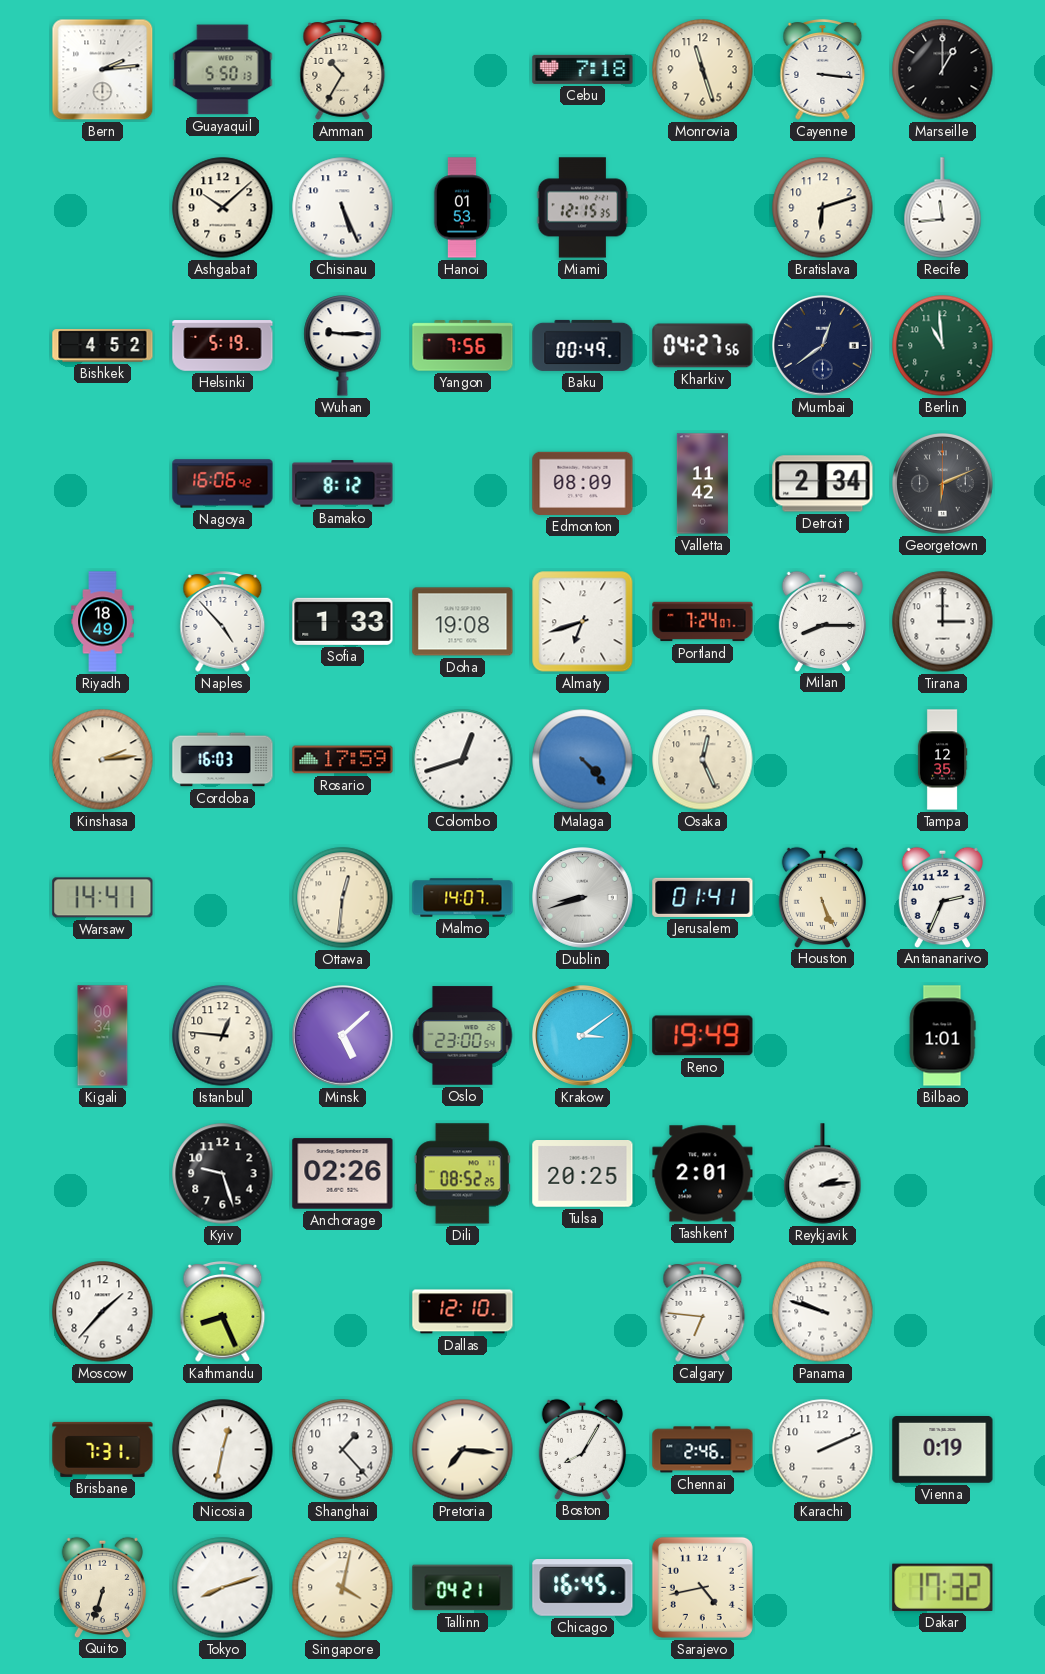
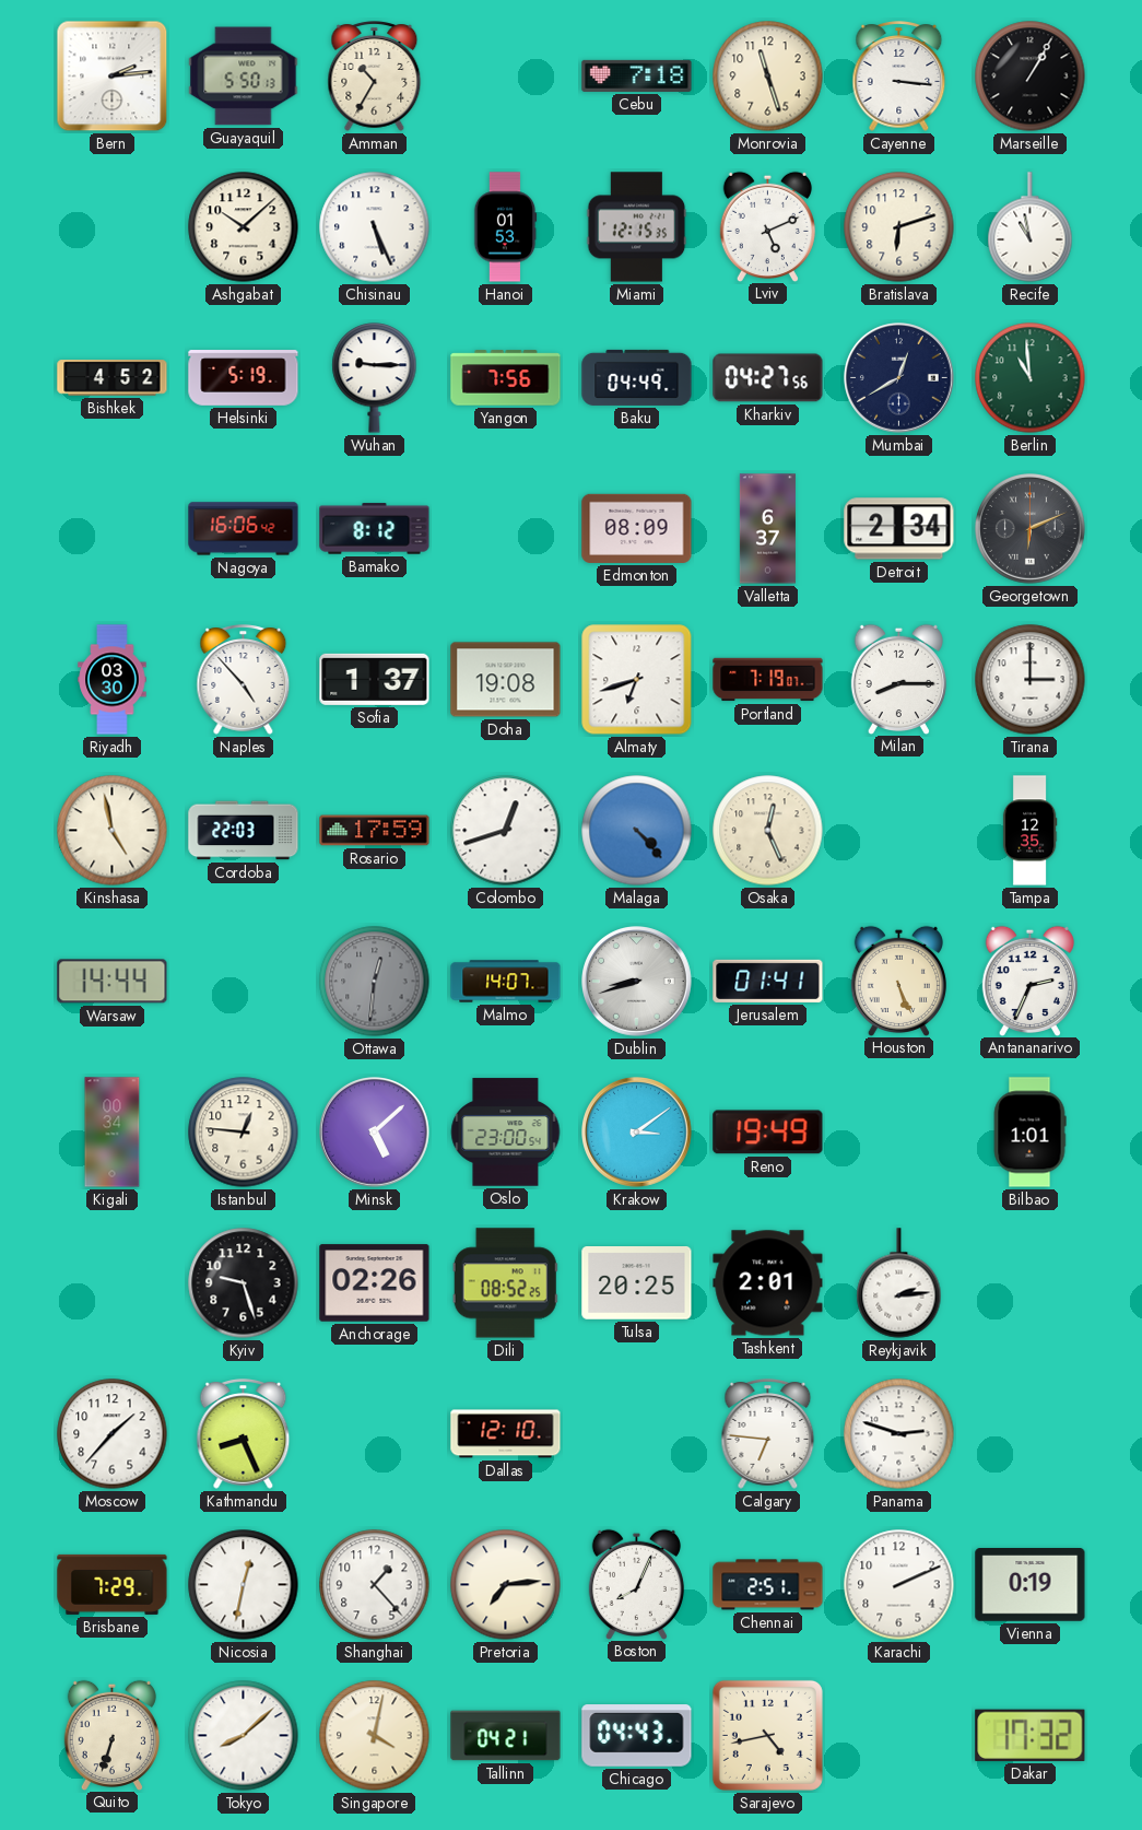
Marseille: 1:00 -> 1:05 (1031, 77)
Lviv: none -> 5:11 (767, 226)
Recife: 11:44 -> 10:58 (1031, 227)
Baku: 00:49 -> 04:49 (637, 377)
Mumbai: 12:39 -> 12:40 (899, 378)
Valletta: 11:42 -> 6:37 (767, 529)
Riyadh: 18:49 -> 03:30 (113, 680)
Sofia: 1:33 -> 1:37 (375, 679)
Portland: 7:24 -> 7:19 (768, 680)
Kinshasa: 2:14 -> 4:58 (113, 831)
Cordoba: 16:03 -> 22:03 (244, 831)
Warsaw: 14:41 -> 14:44 (113, 982)
Ottawa dial: cream -> grey (375, 982)
Panama: 9:48 -> 2:48 (899, 1434)
Brisbane: 7:31 -> 7:29 (113, 1584)
Pretoria: 7:16 -> 7:14 (506, 1585)
Boston: 8:05 -> 8:04 (636, 1584)
Chennai: 2:46 -> 2:51 (768, 1585)
Tokyo: 8:12 -> 8:08 (244, 1736)
Chicago: 16:45 -> 04:43 (637, 1736)
